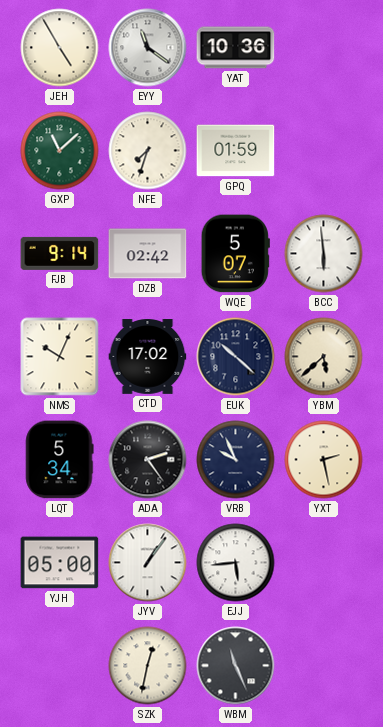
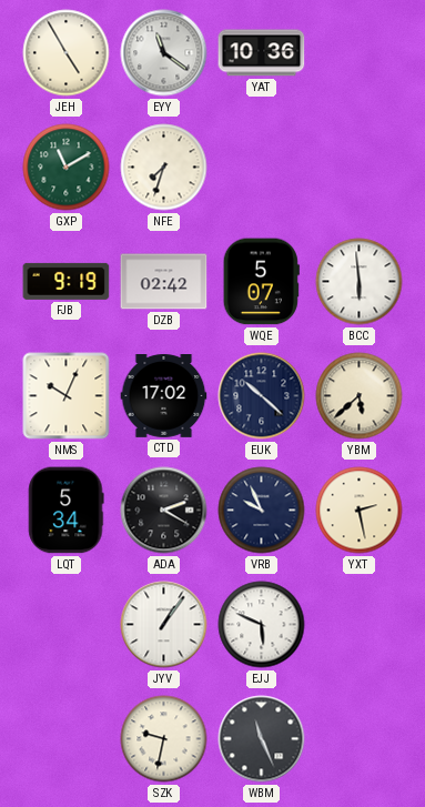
GXP: 11:08 -> 11:10 (67, 168)
GPQ: 01:59 -> none (236, 151)
FJB: 9:14 -> 9:19 (67, 281)
ADA: 2:24 -> 2:20 (164, 511)
YJH: 05:00 -> none (60, 563)
EJJ: 5:44 -> 5:49 (262, 625)
SZK: 12:32 -> 9:32 (164, 739)
